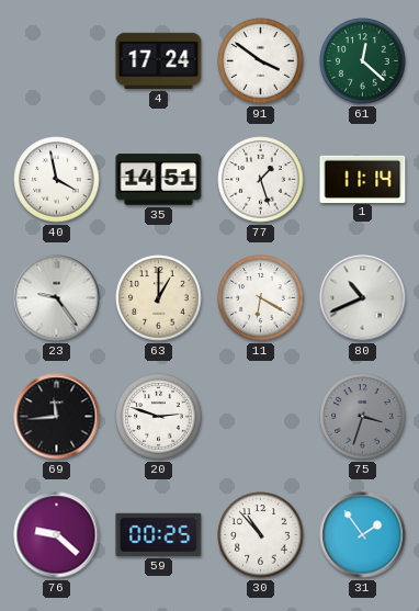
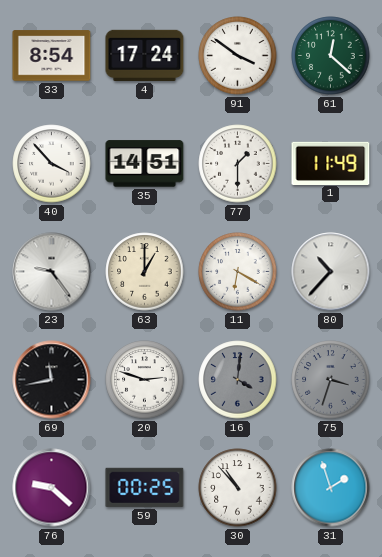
33: none -> 8:54 (52, 56)
40: 3:58 -> 3:53 (52, 164)
77: 1:27 -> 1:30 (238, 164)
1: 11:14 -> 11:49 (331, 163)
80: 10:41 -> 10:37 (331, 272)
69: 11:44 -> 11:43 (52, 380)
16: none -> 4:01 (238, 380)
31: 1:54 -> 1:57 (331, 488)
